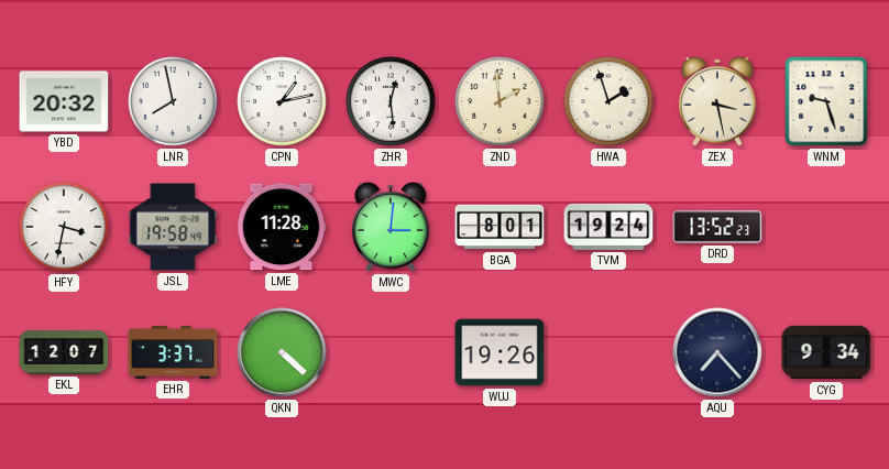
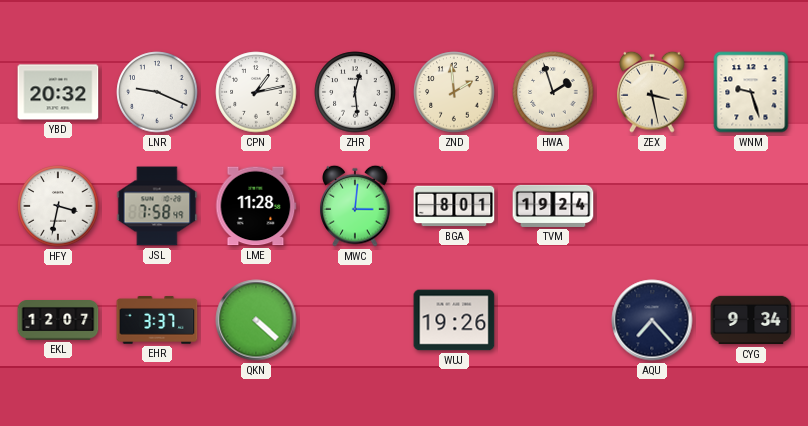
LNR: 7:58 -> 9:19 (157, 92)
JSL: 19:58 -> 7:58 (157, 206)
DRD: 13:52 -> none (717, 227)
